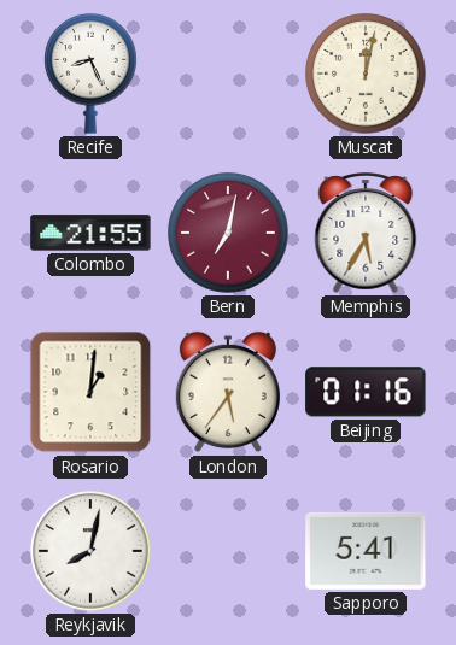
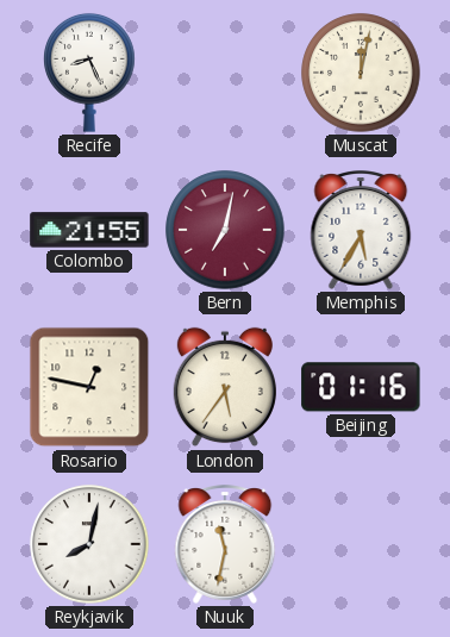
Rosario: 1:01 -> 12:47 (89, 387)
Nuuk: none -> 11:32 (225, 544)
Sapporo: 5:41 -> none (366, 551)
